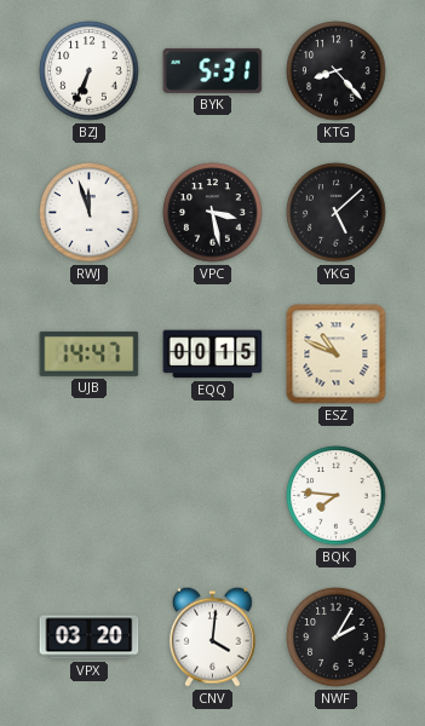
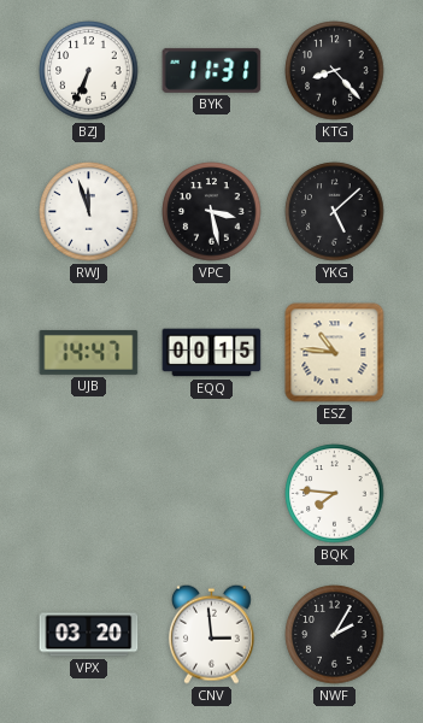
BYK: 5:31 -> 11:31 (212, 70)
ESZ: 10:49 -> 10:46 (335, 353)
CNV: 4:01 -> 2:59 (211, 634)
